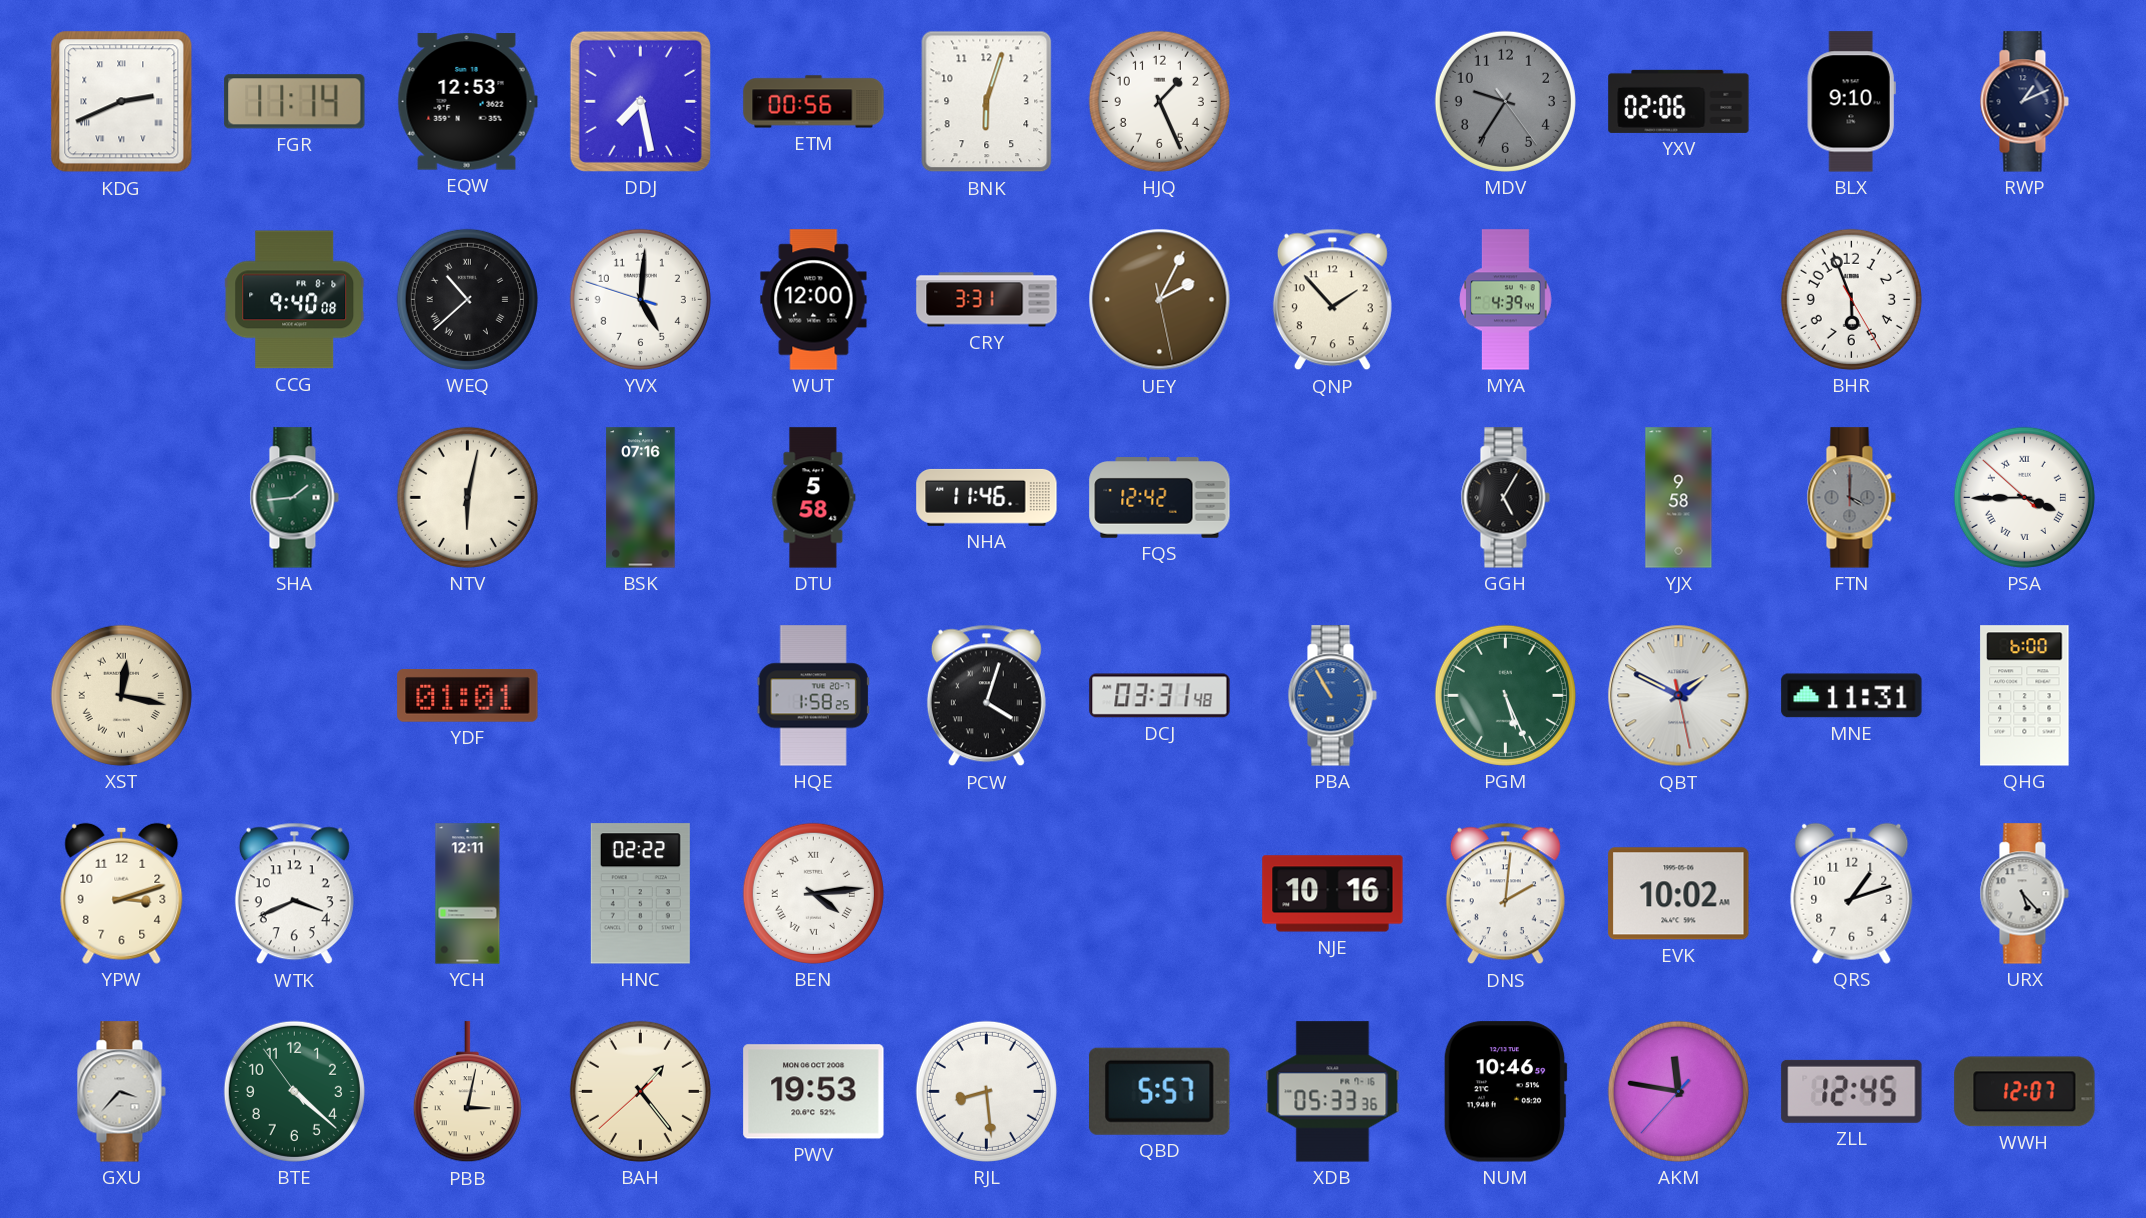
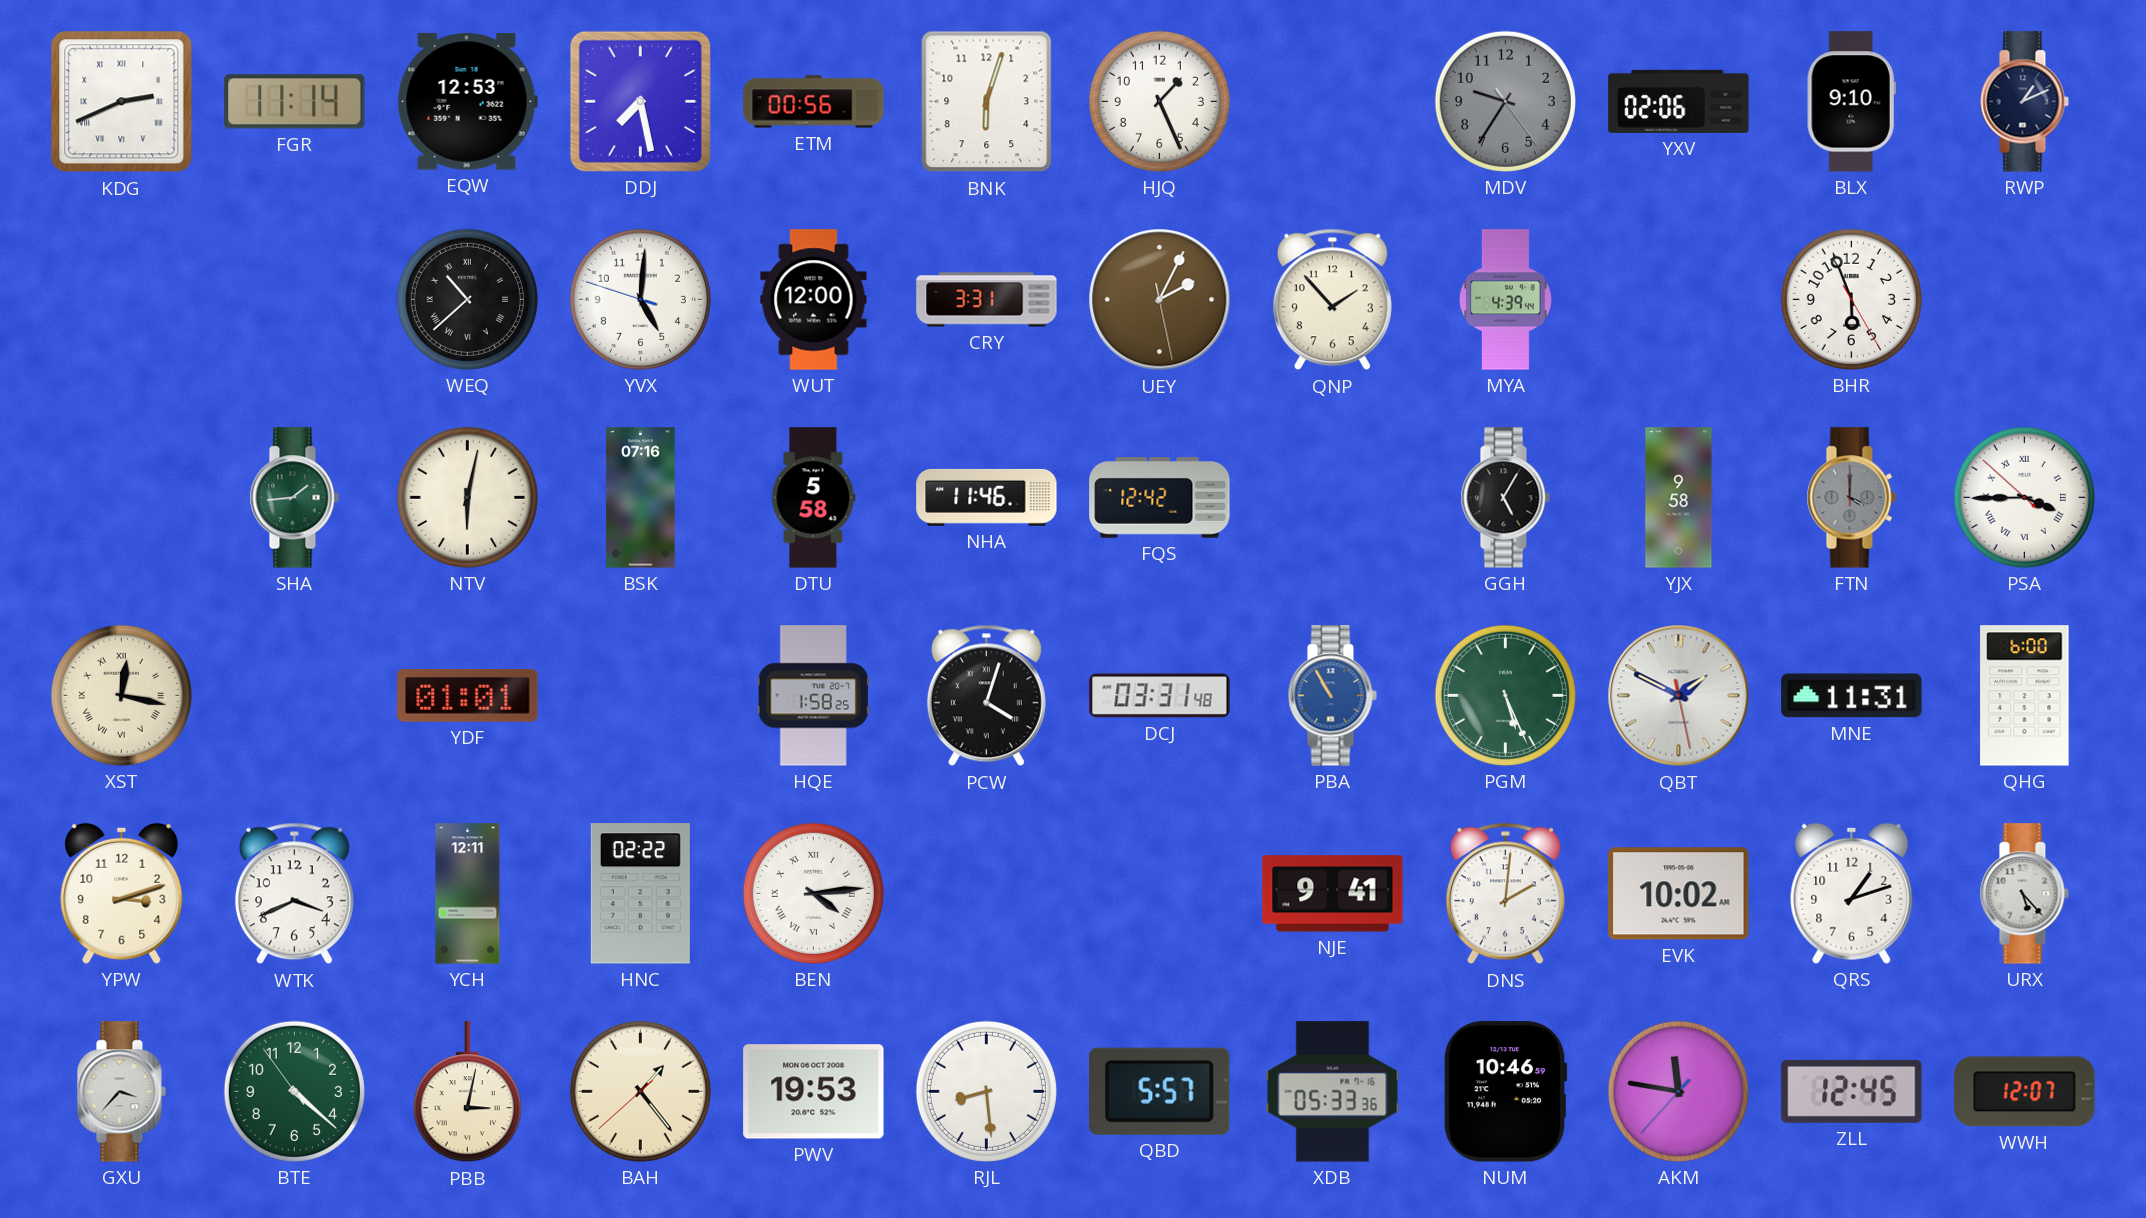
CCG: 9:40 -> none (295, 300)
NJE: 10:16 -> 9:41 (1333, 894)
